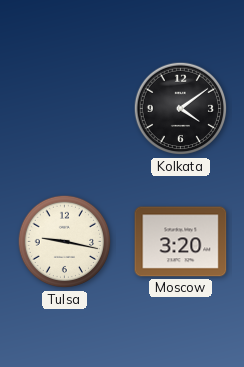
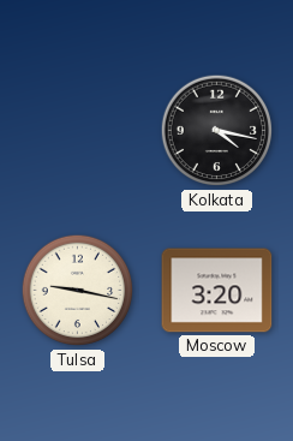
Kolkata: 4:09 -> 4:17 (217, 131)
